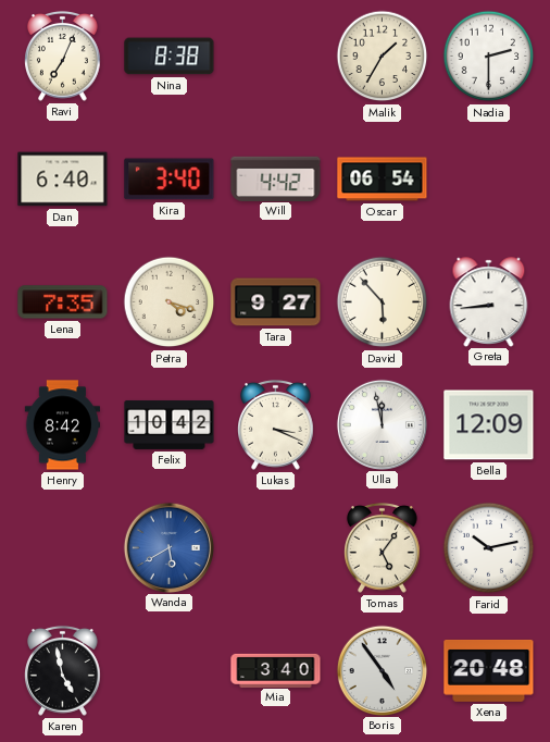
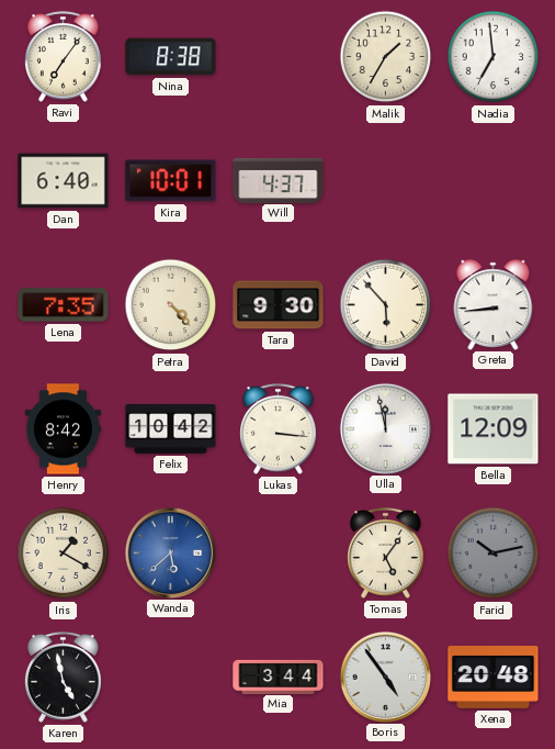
Ravi: 7:04 -> 7:06 (64, 56)
Nadia: 2:30 -> 6:59 (494, 57)
Kira: 3:40 -> 10:01 (171, 181)
Will: 4:42 -> 4:37 (279, 180)
Oscar: 06:54 -> none (383, 180)
Petra: 4:18 -> 4:23 (171, 305)
Tara: 9:27 -> 9:30 (279, 305)
Lukas: 3:19 -> 3:16 (279, 428)
Iris: none -> 1:20 (64, 554)
Wanda: 5:40 -> 5:38 (170, 552)
Farid dial: white -> grey (494, 554)
Mia: 3:40 -> 3:44 (279, 677)
